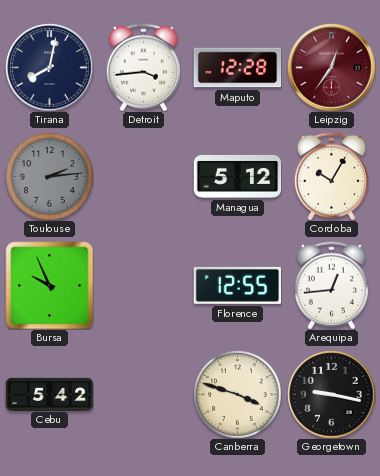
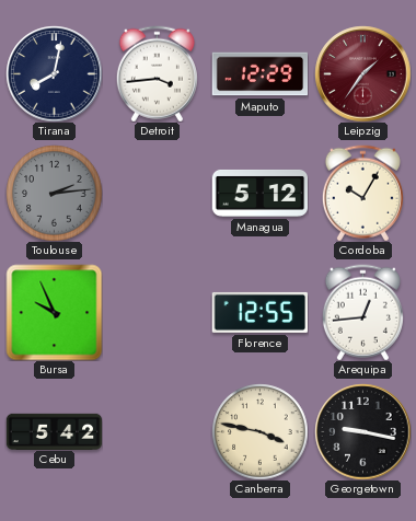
Maputo: 12:28 -> 12:29 (259, 74)
Leipzig: 12:36 -> 1:36 (362, 73)
Canberra: 3:48 -> 3:47 (259, 431)
